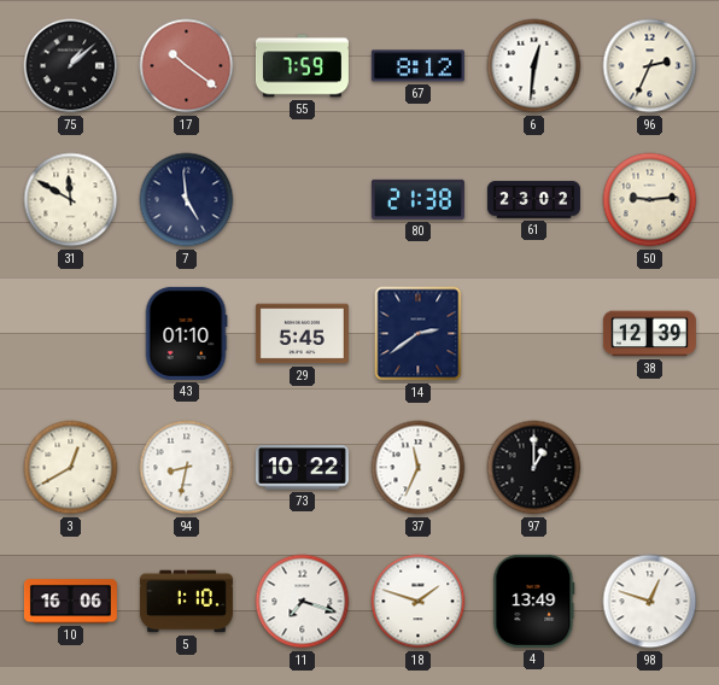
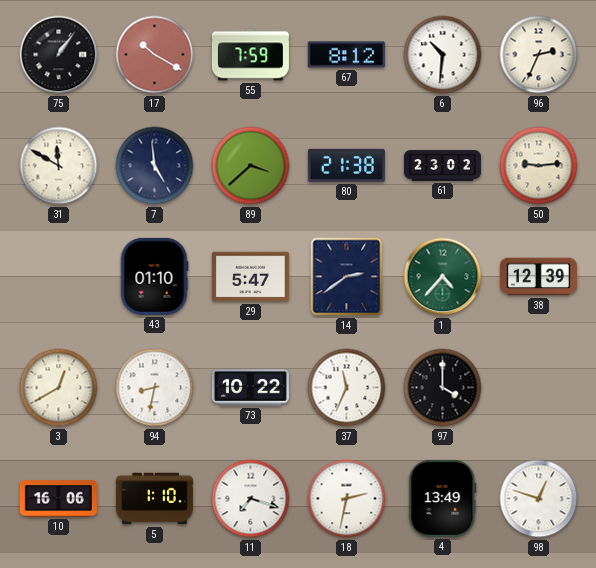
75: 1:08 -> 1:06 (59, 55)
17: 10:21 -> 10:20 (155, 55)
6: 12:31 -> 10:31 (443, 55)
89: none -> 3:38 (251, 166)
29: 5:45 -> 5:47 (250, 277)
1: none -> 4:37 (443, 277)
97: 1:00 -> 4:00 (443, 388)
18: 1:48 -> 2:32 (347, 499)
